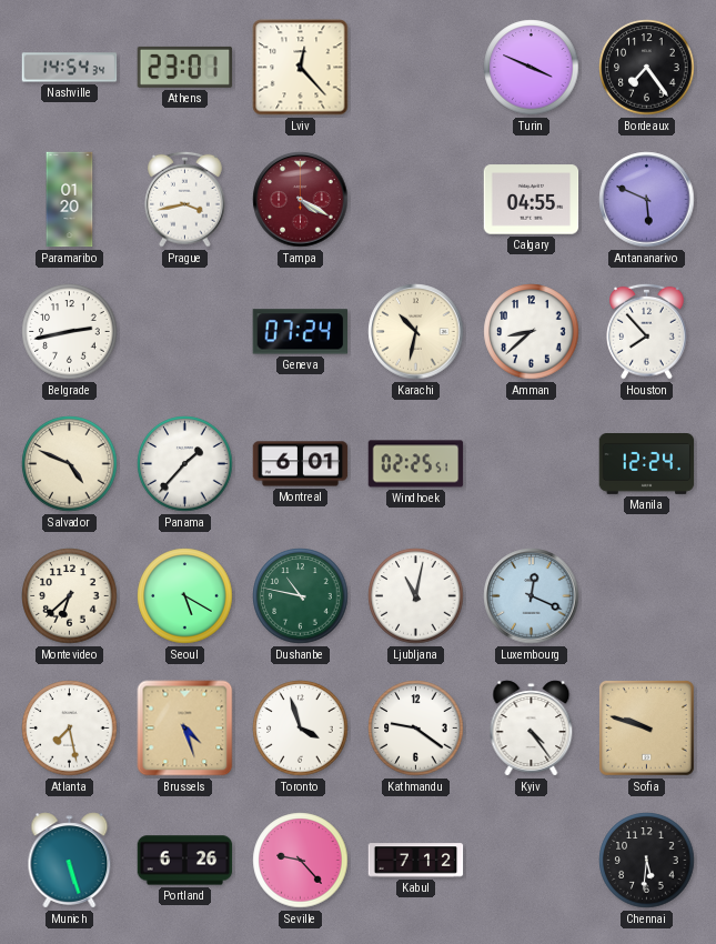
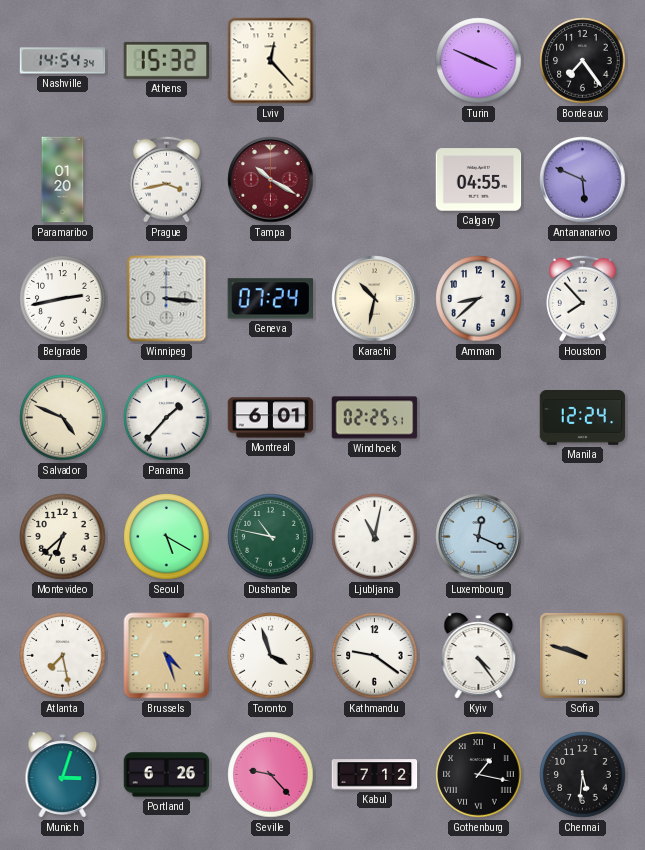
Athens: 23:01 -> 15:32 (167, 60)
Tampa: 4:20 -> 10:20 (271, 180)
Winnipeg: none -> 3:16 (167, 299)
Munich: 5:27 -> 3:03 (63, 775)
Gothenburg: none -> 1:17 (479, 775)
